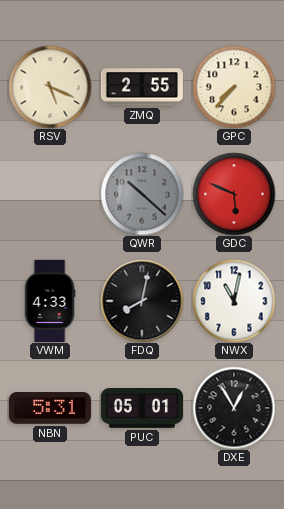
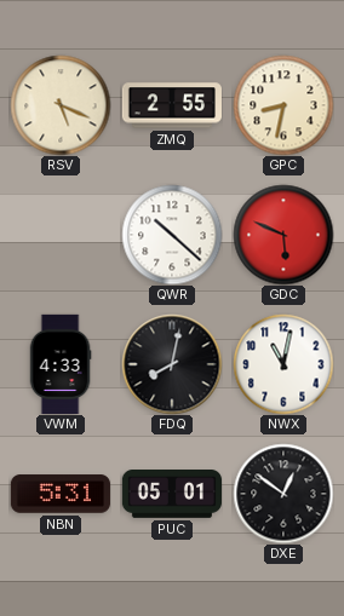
GPC: 7:37 -> 8:32 (283, 105)
QWR dial: grey -> white (172, 235)
DXE: 12:55 -> 12:51 (283, 494)
